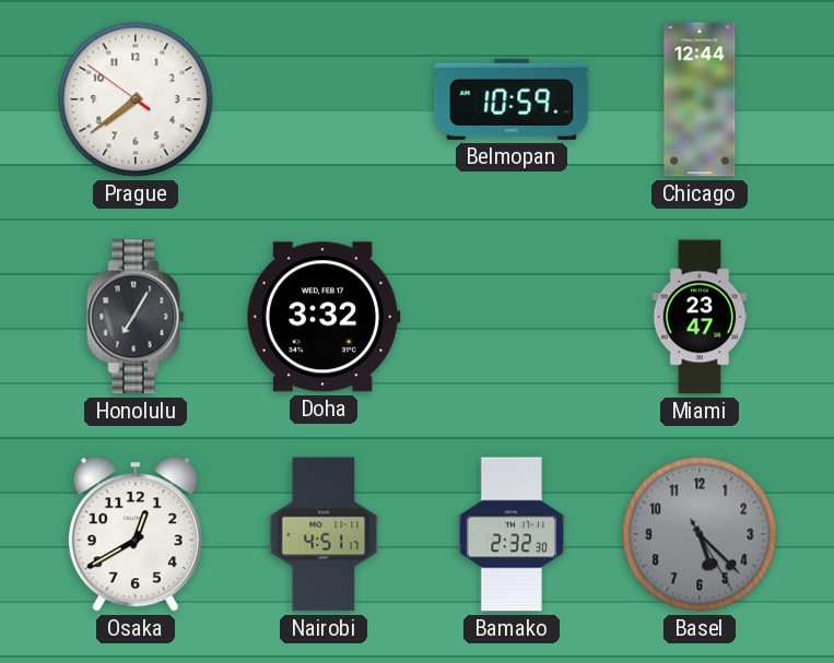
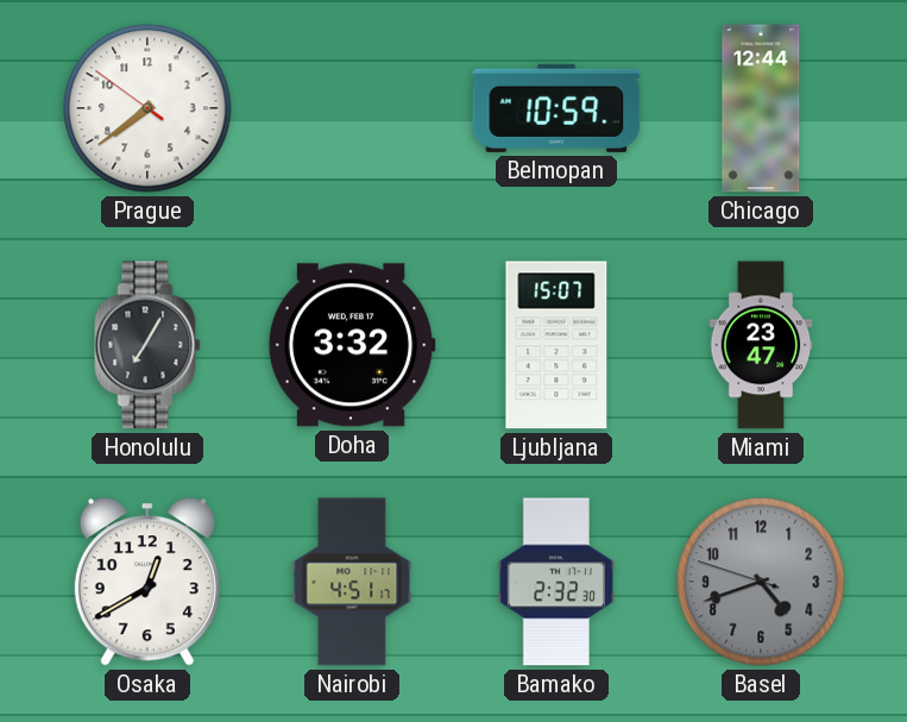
Ljubljana: none -> 15:07 (556, 345)
Basel: 5:22 -> 4:41 (761, 582)
